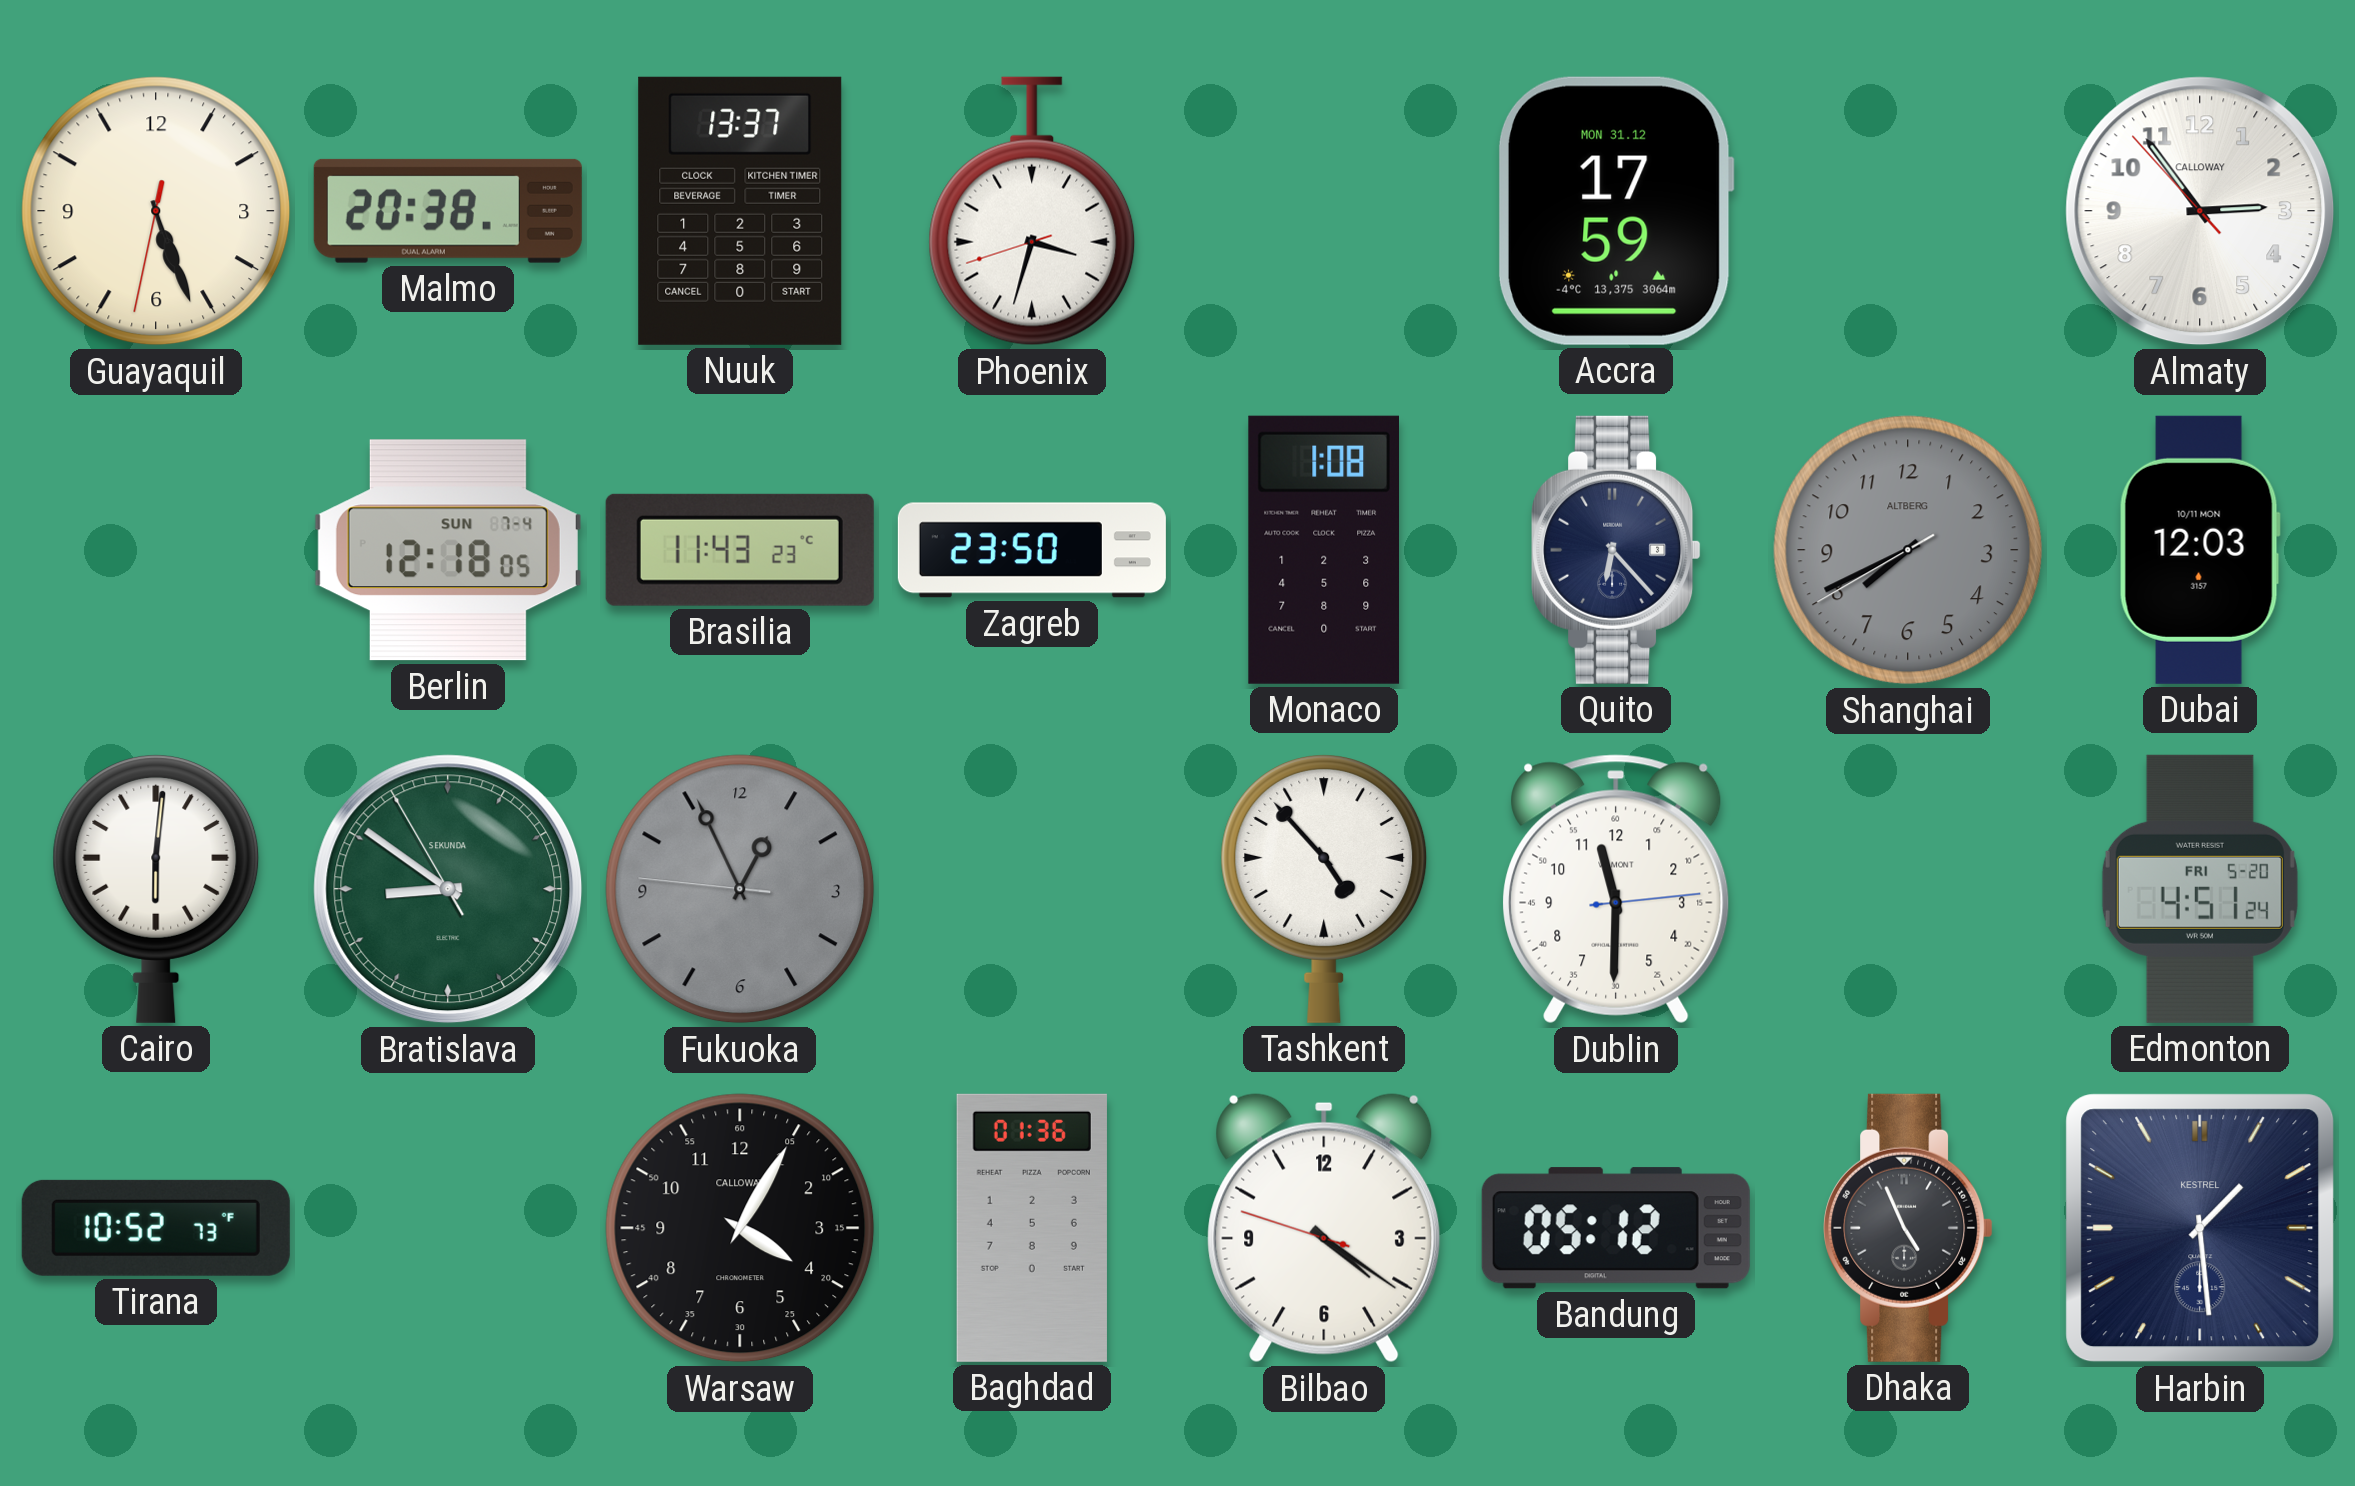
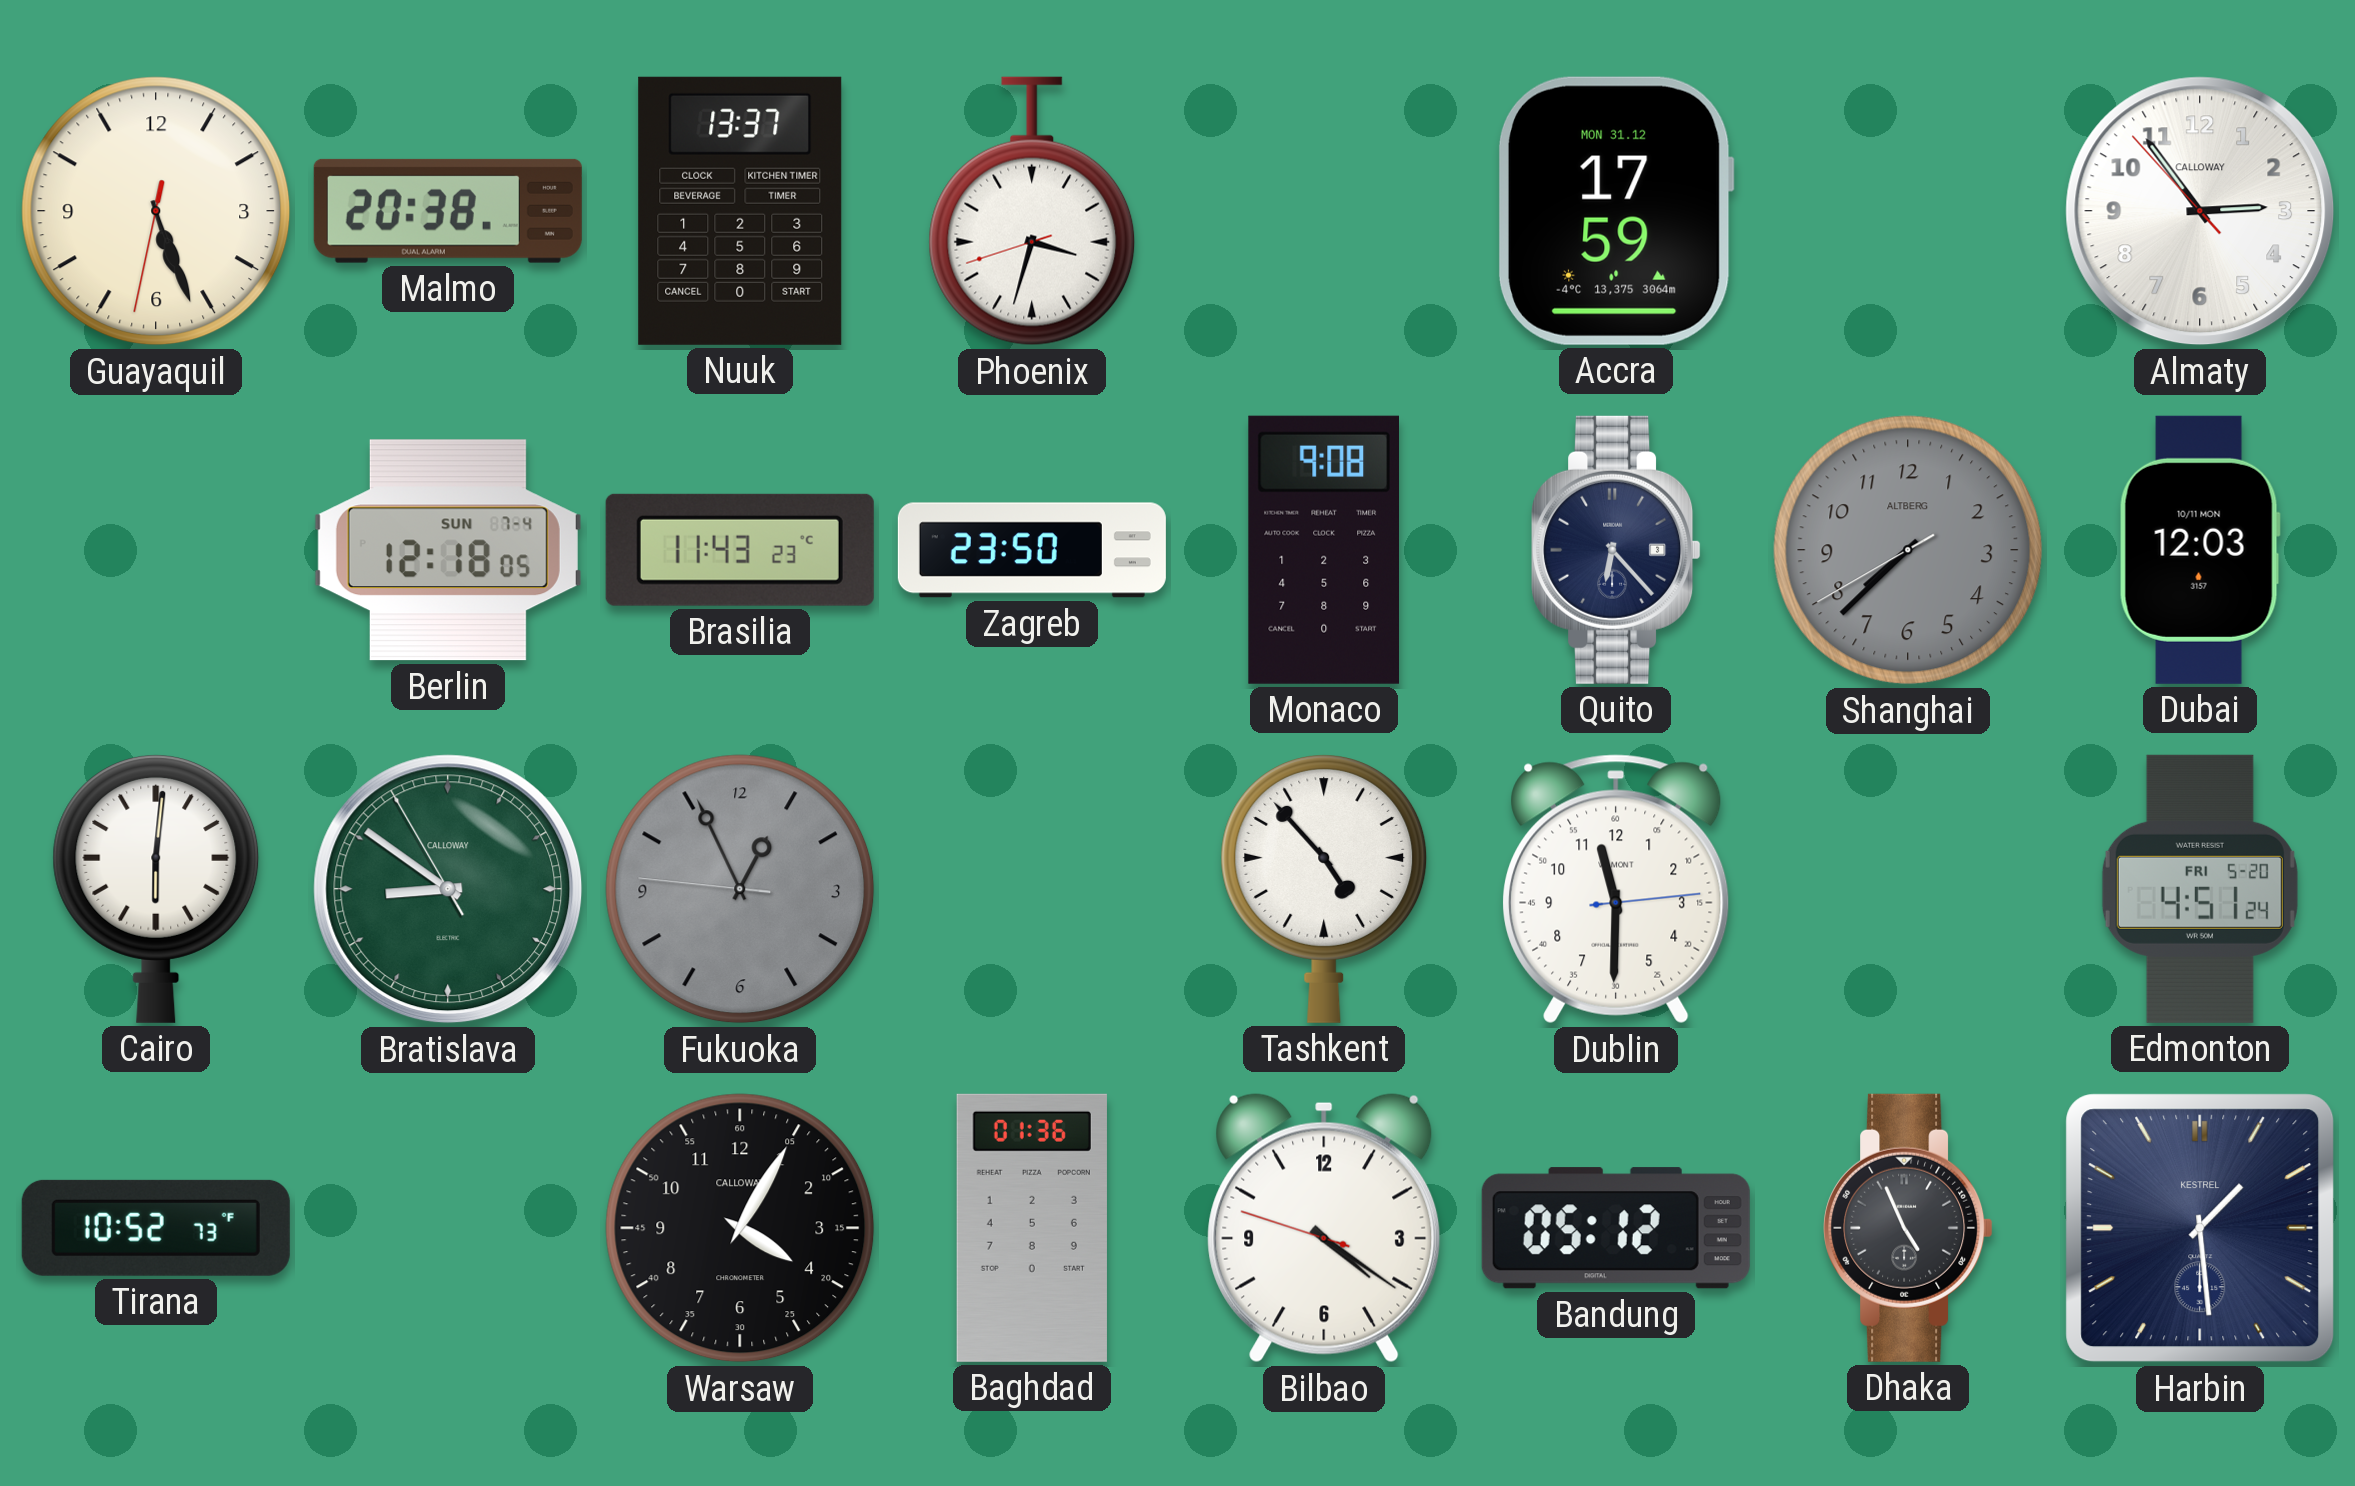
Monaco: 1:08 -> 9:08 (1323, 550)
Shanghai: 7:40 -> 7:37 (1908, 550)
Bratislava brand: SEKUNDA -> CALLOWAY (448, 889)
